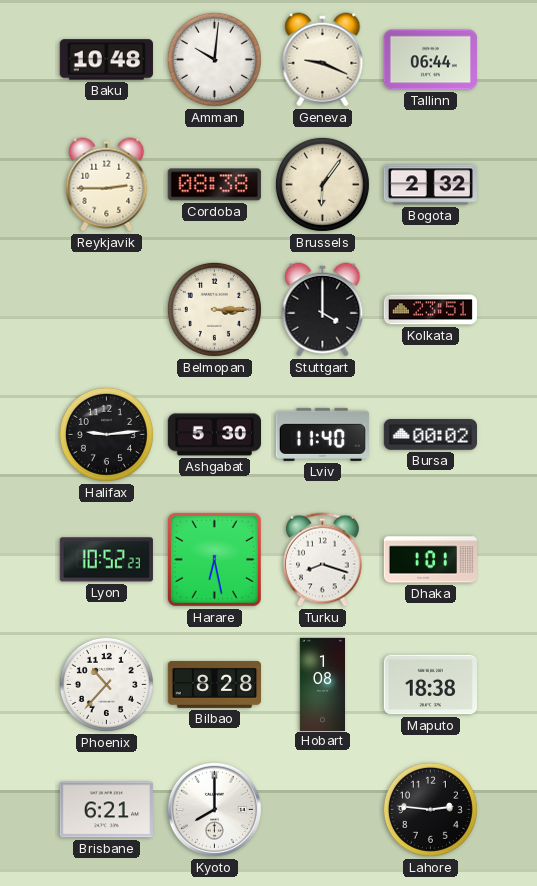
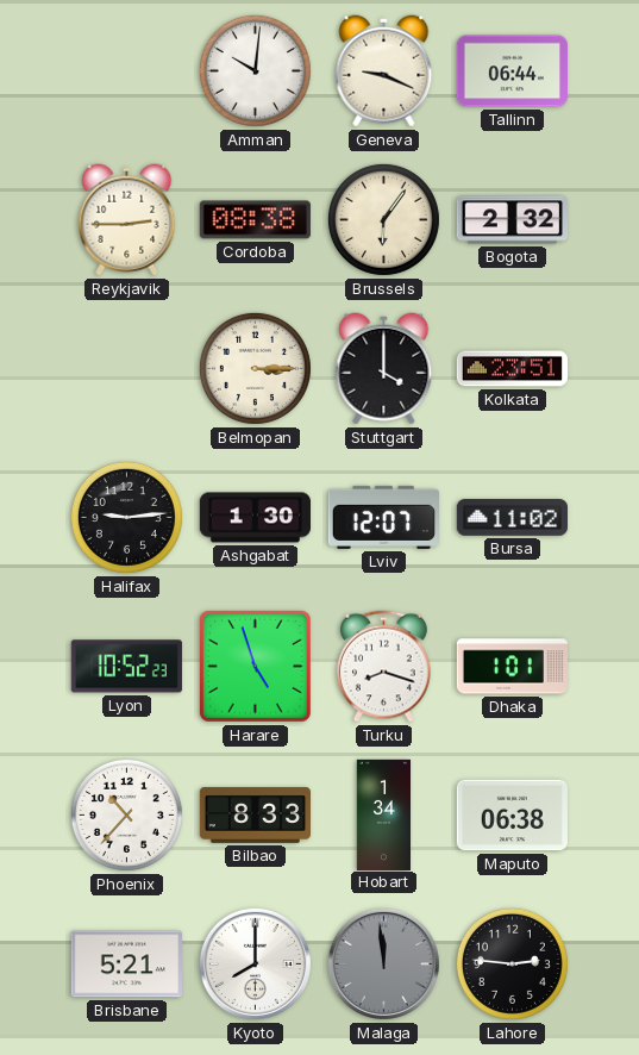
Baku: 10:48 -> none (106, 60)
Ashgabat: 5:30 -> 1:30 (255, 518)
Lviv: 11:40 -> 12:07 (383, 517)
Bursa: 00:02 -> 11:02 (512, 518)
Harare: 6:28 -> 4:57 (255, 666)
Bilbao: 8:28 -> 8:33 (255, 814)
Hobart: 1:08 -> 1:34 (383, 814)
Maputo: 18:38 -> 06:38 (512, 816)
Brisbane: 6:21 -> 5:21 (126, 965)
Malaga: none -> 11:59 (383, 963)
